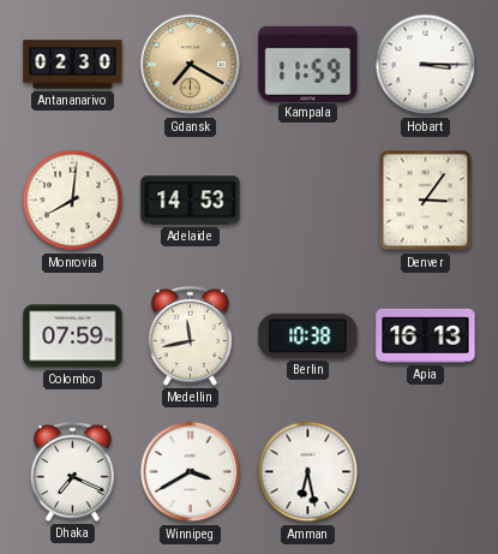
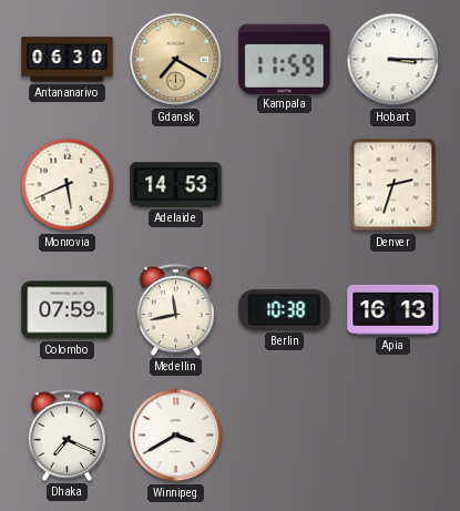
Antananarivo: 02:30 -> 06:30 (68, 60)
Monrovia: 8:01 -> 5:41 (68, 185)
Denver: 3:06 -> 2:33 (393, 185)
Amman: 6:28 -> none (308, 472)
